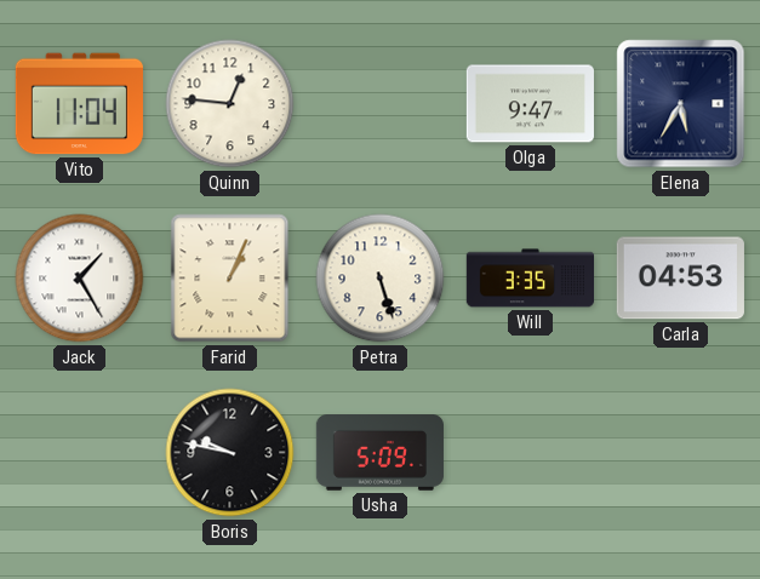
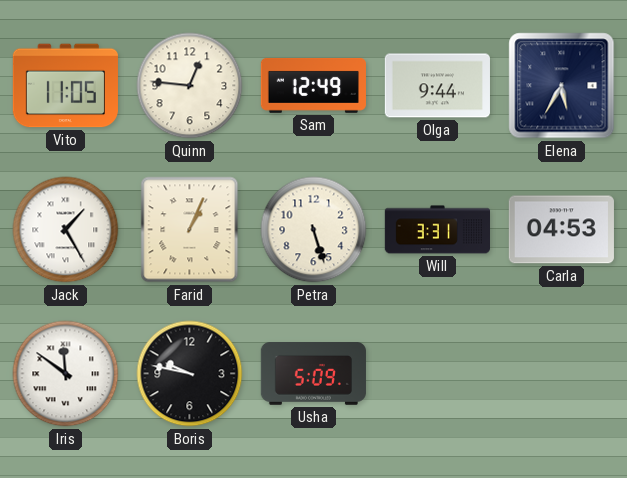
Vito: 11:04 -> 11:05 (65, 86)
Sam: none -> 12:49 (313, 86)
Olga: 9:47 -> 9:44 (437, 86)
Will: 3:35 -> 3:31 (437, 230)
Iris: none -> 11:51 (66, 374)
